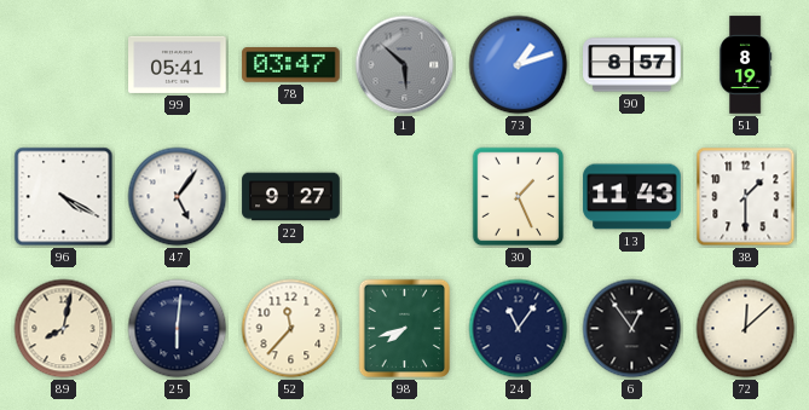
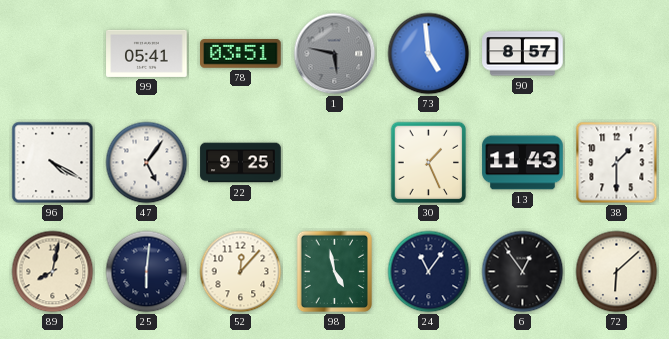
78: 03:47 -> 03:51 (241, 54)
1: 5:52 -> 5:47 (335, 54)
73: 1:12 -> 4:59 (429, 54)
51: 8:19 -> none (745, 65)
22: 9:27 -> 9:25 (241, 163)
52: 11:37 -> 12:07 (241, 272)
98: 7:42 -> 4:58 (335, 272)
72: 12:08 -> 6:08 (617, 272)
